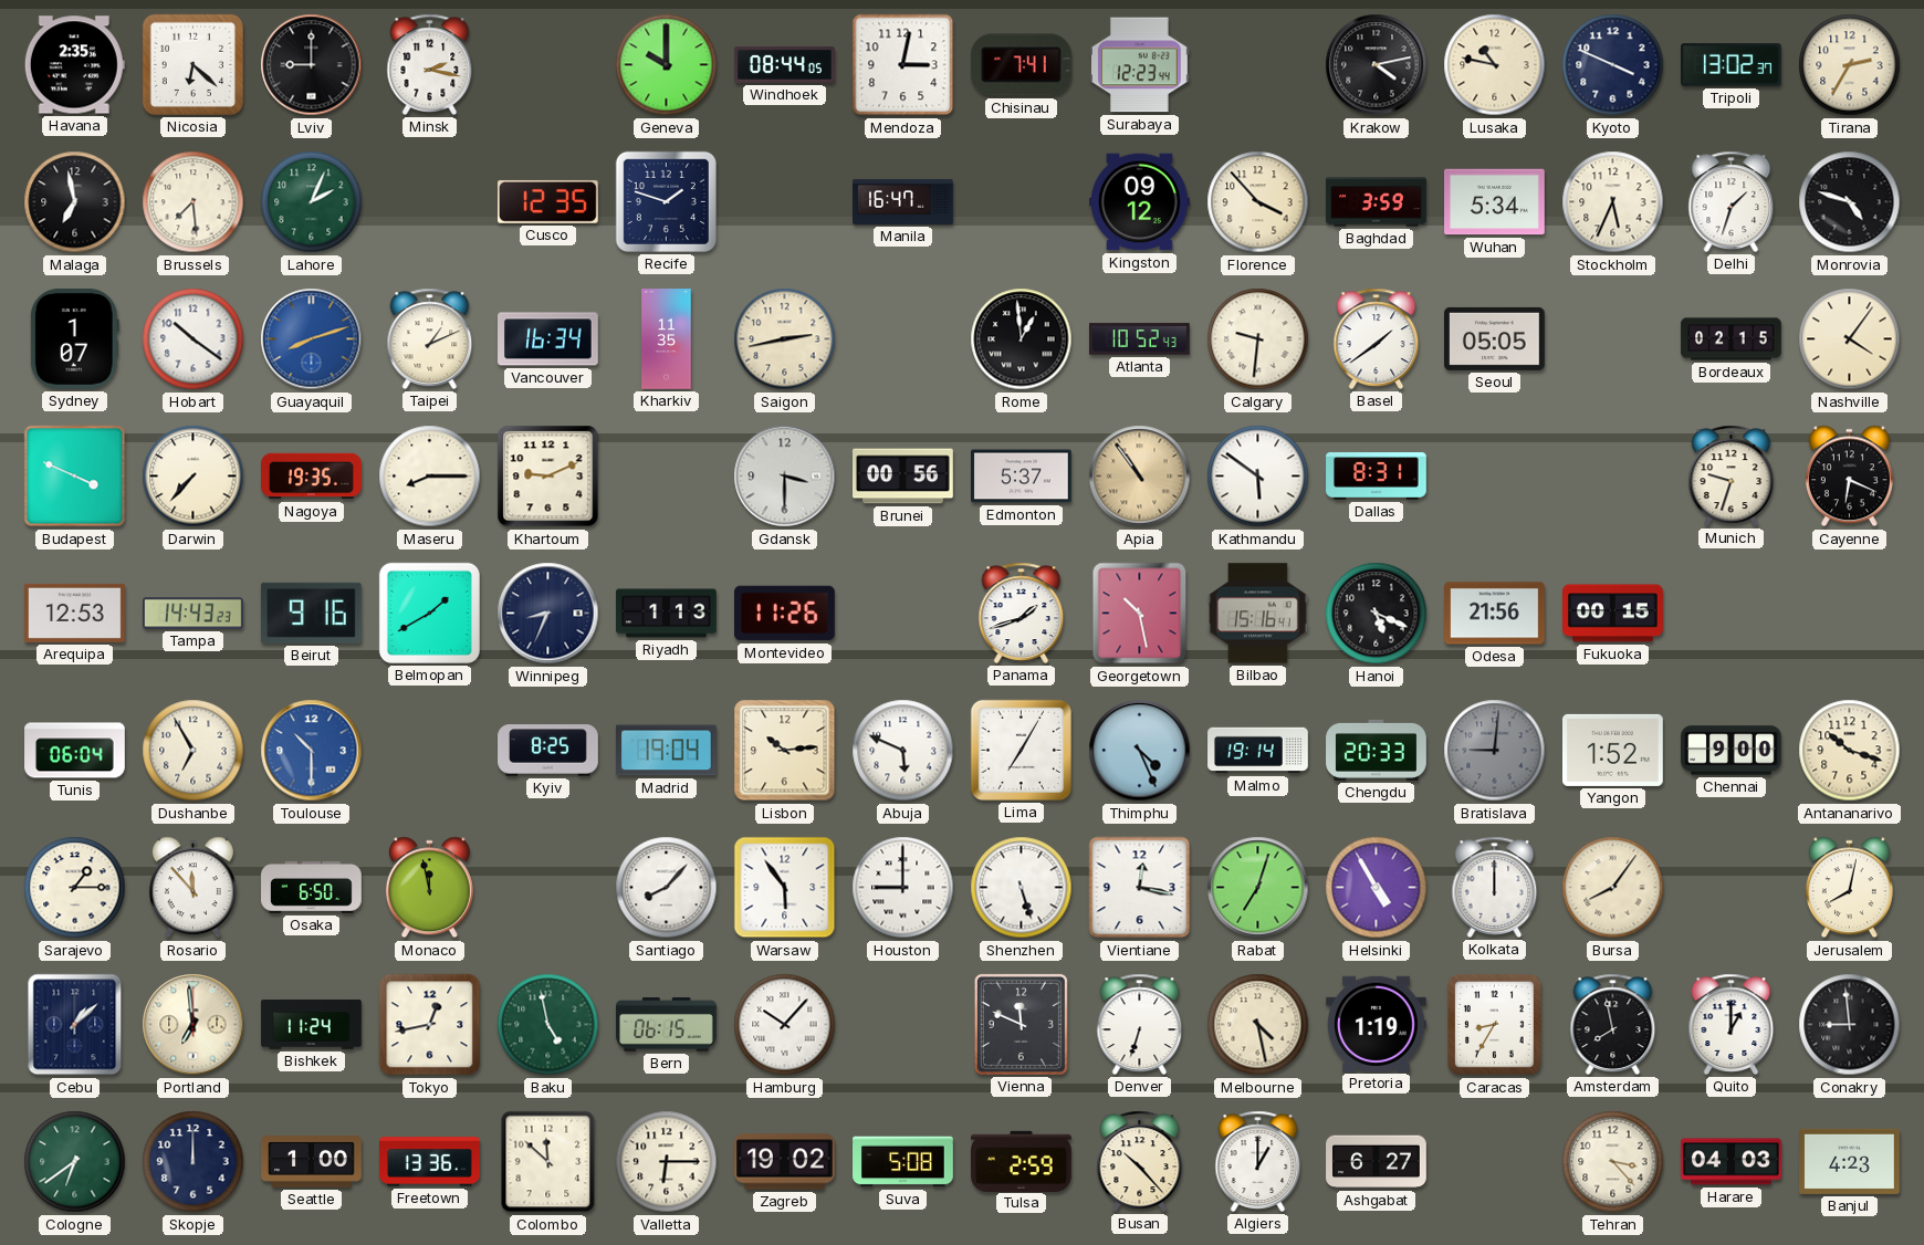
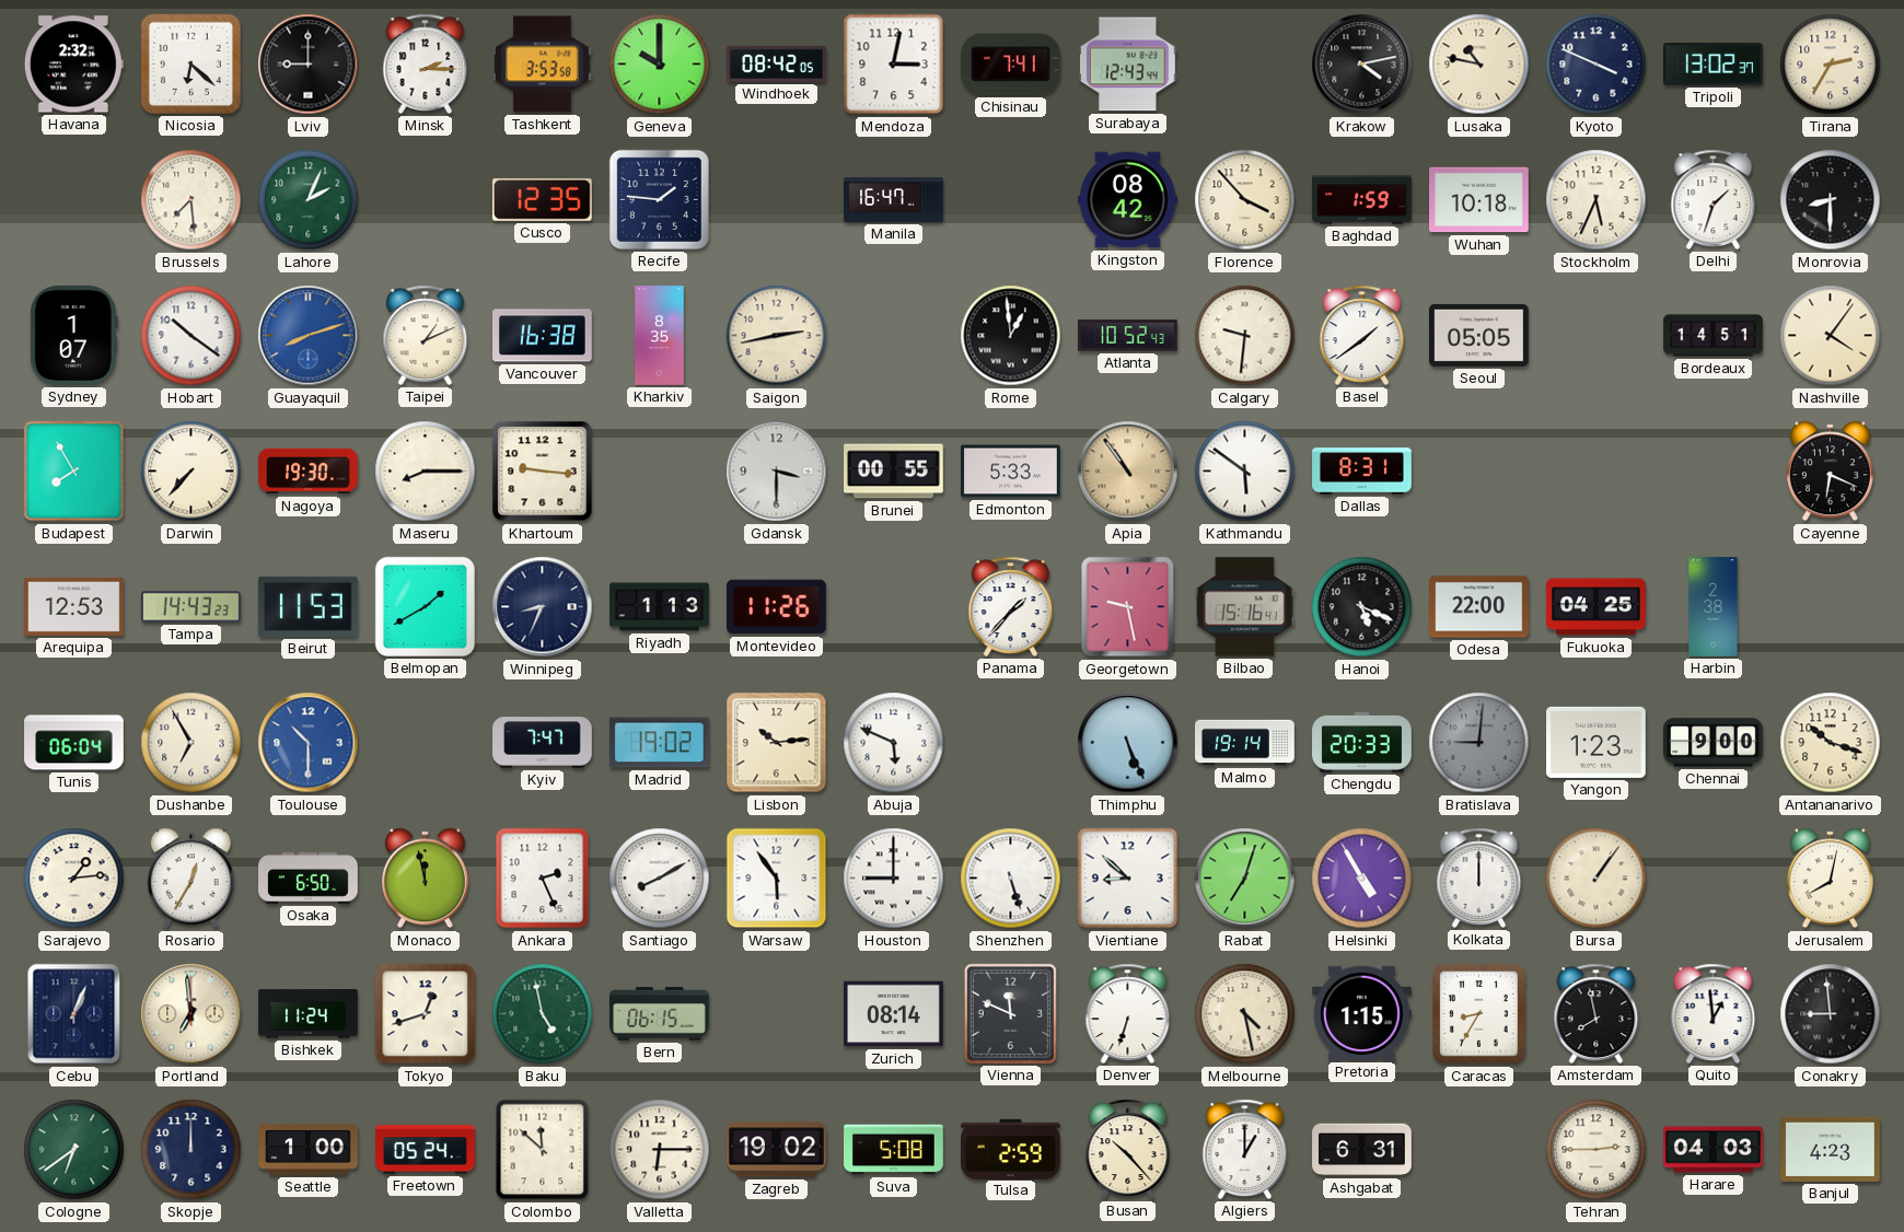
Havana: 2:35 -> 2:32 (73, 65)
Minsk: 2:17 -> 2:15 (426, 63)
Tashkent: none -> 3:53 (542, 65)
Windhoek: 08:44 -> 08:42 (777, 63)
Surabaya: 12:23 -> 12:43 (1127, 65)
Malaga: 6:58 -> none (75, 202)
Recife: 1:48 -> 1:46 (659, 199)
Kingston: 09:12 -> 08:42 (1128, 200)
Baghdad: 3:59 -> 1:59 (1362, 200)
Wuhan: 5:34 -> 10:18 (1479, 200)
Monrovia: 4:48 -> 8:30 (1831, 200)
Vancouver: 16:34 -> 16:38 (543, 336)
Kharkiv: 11:35 -> 8:35 (660, 336)
Bordeaux: 02:15 -> 14:51 (1714, 336)
Budapest: 3:49 -> 7:55 (74, 472)
Nagoya: 19:35 -> 19:30 (309, 472)
Khartoum: 9:11 -> 9:16 (543, 472)
Brunei: 00:56 -> 00:55 (894, 472)
Edmonton: 5:37 -> 5:33 (1011, 472)
Munich: 9:33 -> none (1732, 475)
Beirut: 9:16 -> 11:53 (307, 606)
Panama: 1:42 -> 1:37 (1011, 606)
Georgetown: 10:28 -> 9:28 (1128, 607)
Odesa: 21:56 -> 22:00 (1479, 607)
Fukuoka: 00:15 -> 04:25 (1597, 607)
Harbin: none -> 2:38 (1714, 607)
Kyiv: 8:25 -> 7:47 (543, 743)
Madrid: 19:04 -> 19:02 (659, 743)
Lima: 7:05 -> none (1021, 750)
Thimphu: 4:26 -> 5:26 (1128, 743)
Yangon: 1:52 -> 1:23 (1597, 742)
Sarajevo: 1:15 -> 1:14 (74, 879)
Rosario: 11:53 -> 12:35 (190, 879)
Ankara: none -> 2:26 (543, 879)
Santiago: 8:07 -> 8:10 (660, 879)
Vientiane: 12:17 -> 8:52 (1128, 879)
Bursa: 8:06 -> 1:06 (1597, 879)
Cebu: 1:08 -> 1:04 (74, 1014)
Tokyo: 12:43 -> 12:42 (426, 1014)
Hamburg: 10:07 -> none (785, 1025)
Zurich: none -> 08:14 (894, 1014)
Pretoria: 1:19 -> 1:15 (1362, 1013)
Quito: 1:00 -> 12:59 (1714, 1013)
Freetown: 13:36 -> 05:24 (426, 1150)
Ashgabat: 6:27 -> 6:31 (1362, 1150)
Tehran: 3:23 -> 2:45 (1597, 1150)
